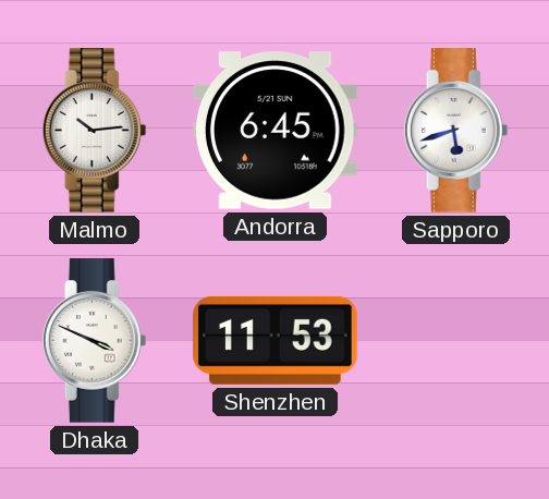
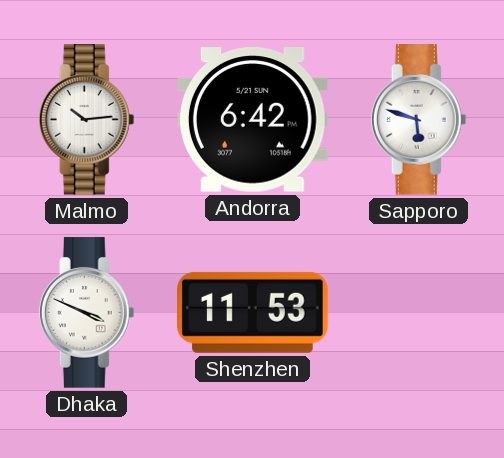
Andorra: 6:45 -> 6:42 (253, 120)
Sapporo: 5:42 -> 5:48 (419, 120)
